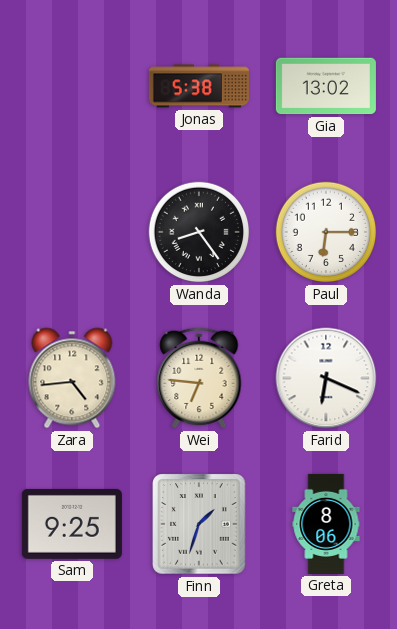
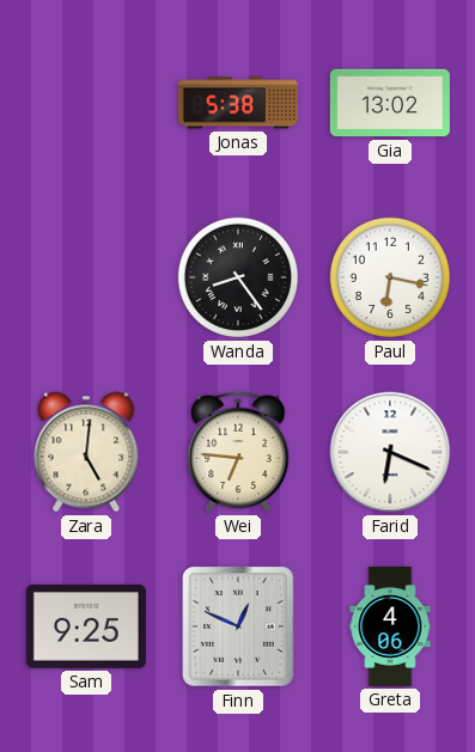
Paul: 6:15 -> 6:17 (390, 277)
Zara: 4:44 -> 5:01 (86, 452)
Finn: 1:33 -> 12:49 (238, 626)
Greta: 8:06 -> 4:06 (390, 626)
